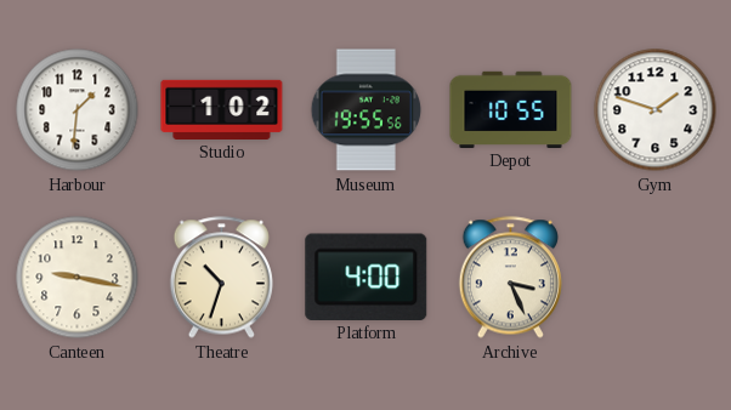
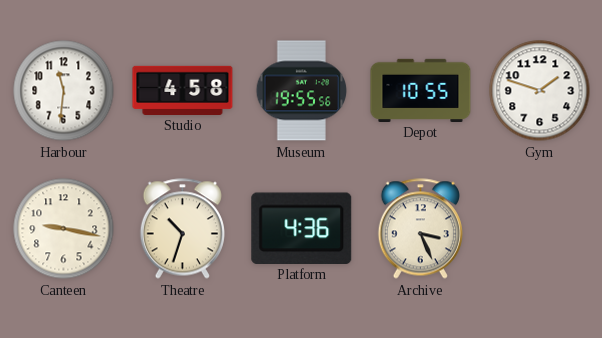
Harbour: 1:31 -> 11:31 (64, 91)
Studio: 1:02 -> 4:58 (183, 90)
Platform: 4:00 -> 4:36 (302, 228)
